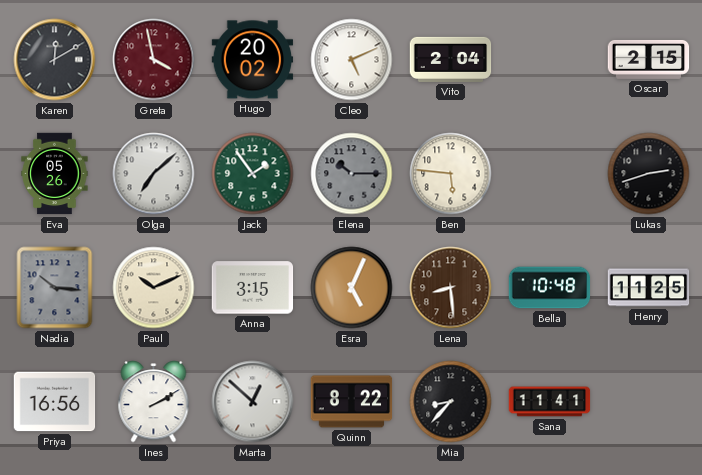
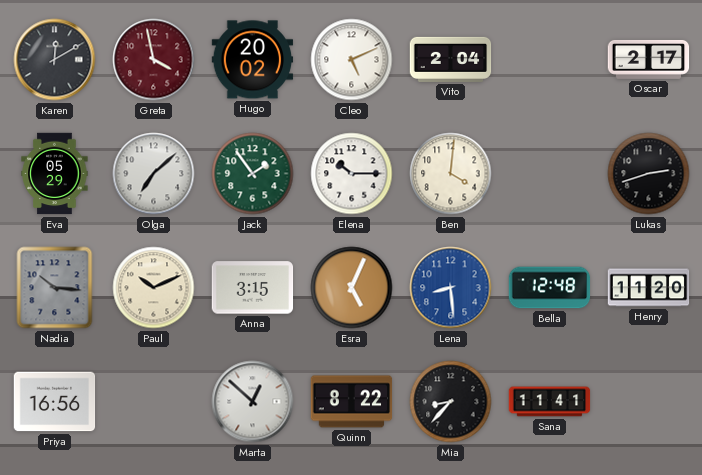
Oscar: 2:15 -> 2:17 (649, 59)
Eva: 05:26 -> 05:29 (55, 174)
Elena dial: grey -> white (352, 174)
Ben: 5:46 -> 4:01 (451, 174)
Lena dial: brown -> blue (451, 288)
Bella: 10:48 -> 12:48 (550, 288)
Henry: 11:25 -> 11:20 (649, 288)
Ines: 2:10 -> none (154, 402)
